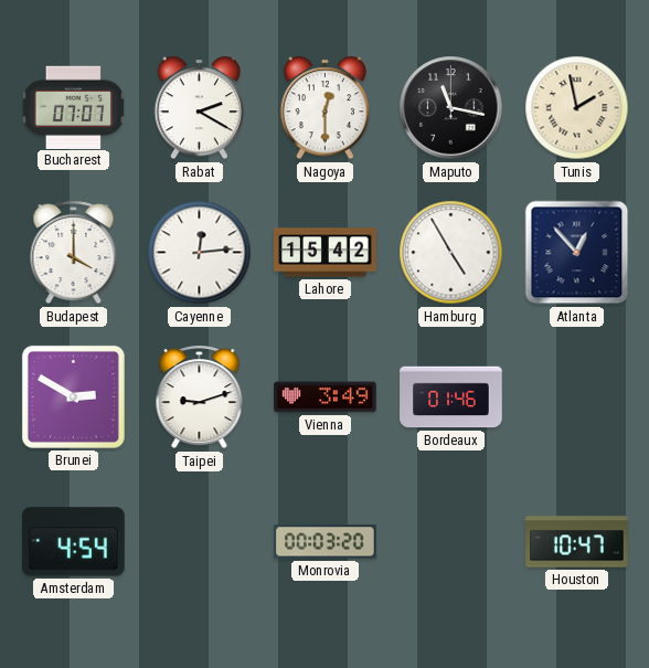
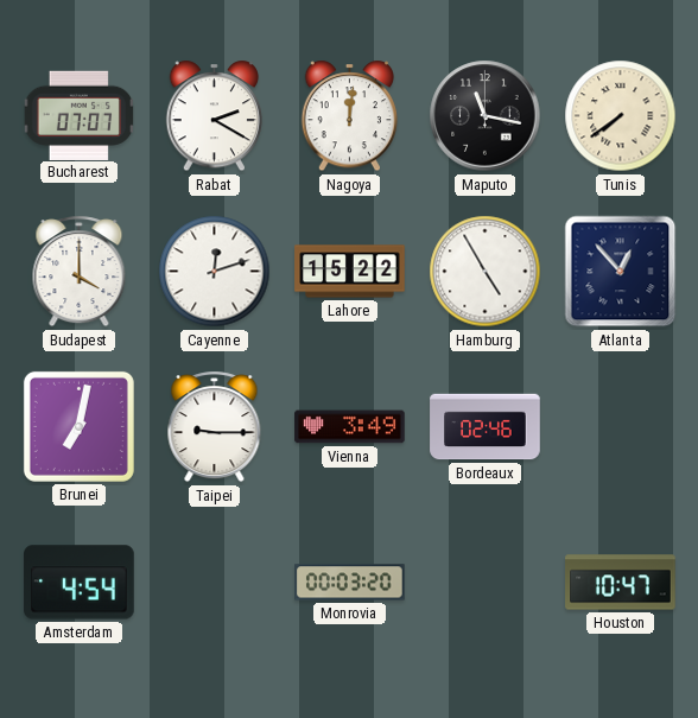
Nagoya: 12:30 -> 12:01 (350, 116)
Tunis: 1:58 -> 7:39 (621, 116)
Cayenne: 12:14 -> 12:12 (215, 272)
Lahore: 15:42 -> 15:22 (350, 272)
Brunei: 2:50 -> 7:02 (78, 426)
Taipei: 9:12 -> 9:15 (215, 427)
Bordeaux: 01:46 -> 02:46 (486, 427)
